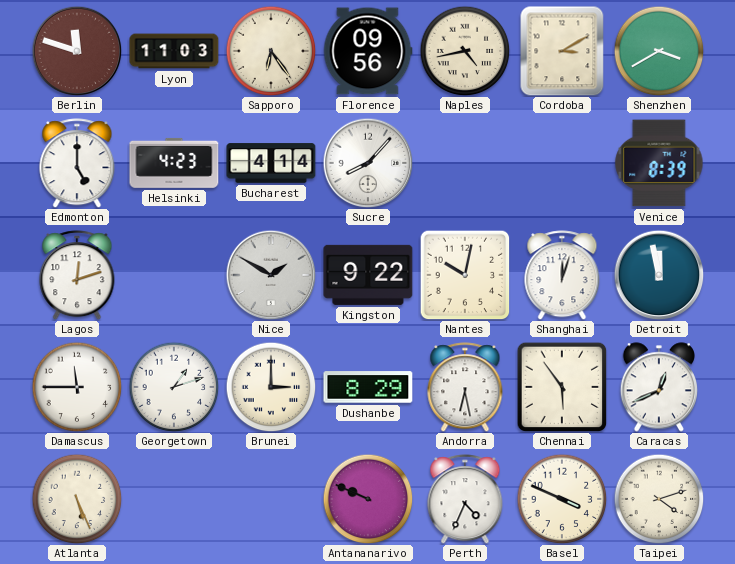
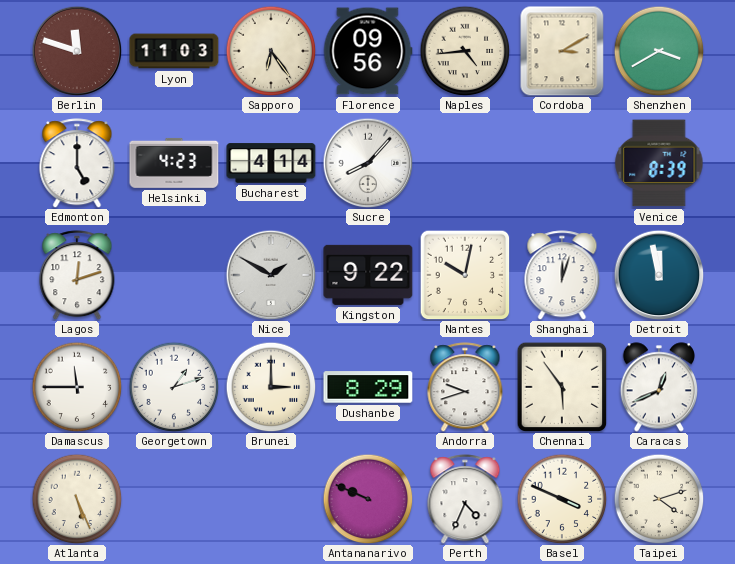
Naples: 4:43 -> 4:44 (465, 51)
Andorra: 6:28 -> 9:42 (465, 387)
